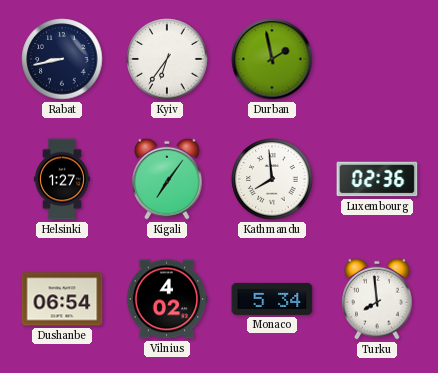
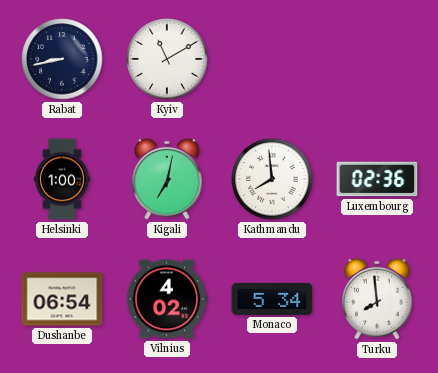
Kyiv: 6:36 -> 11:10 (167, 59)
Durban: 1:58 -> none (272, 59)
Helsinki: 1:27 -> 1:00 (62, 179)
Kigali: 7:06 -> 7:02 (167, 179)
